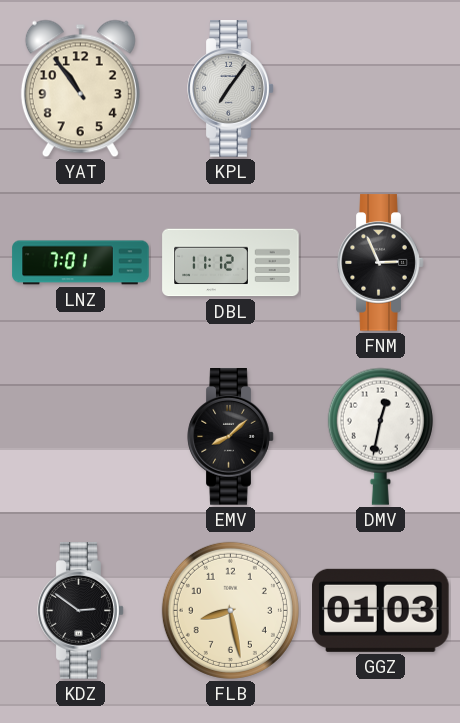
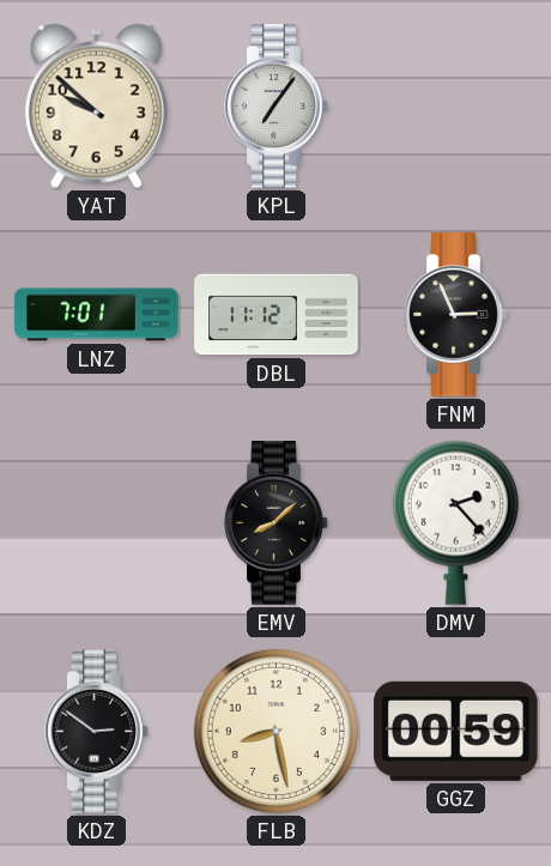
YAT: 10:54 -> 9:52 (96, 107)
DMV: 12:32 -> 2:23 (455, 522)
GGZ: 01:03 -> 00:59 (456, 731)
